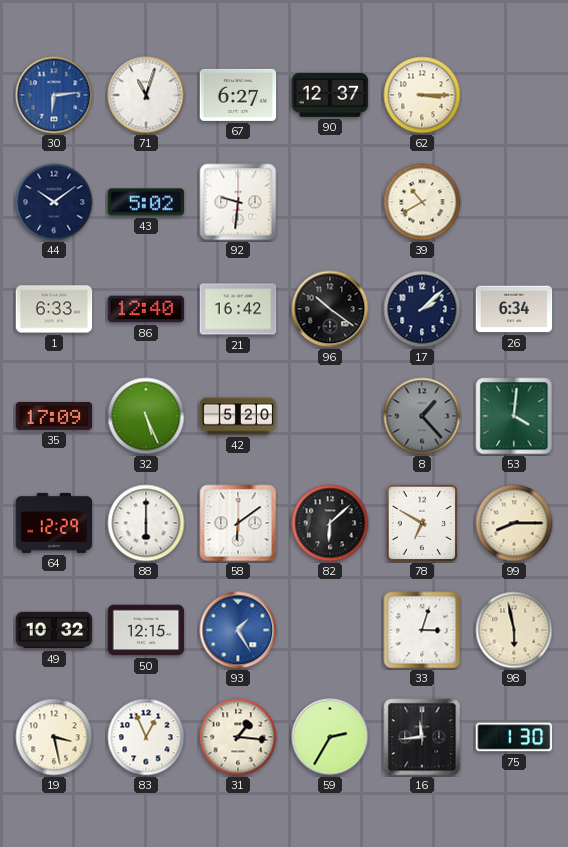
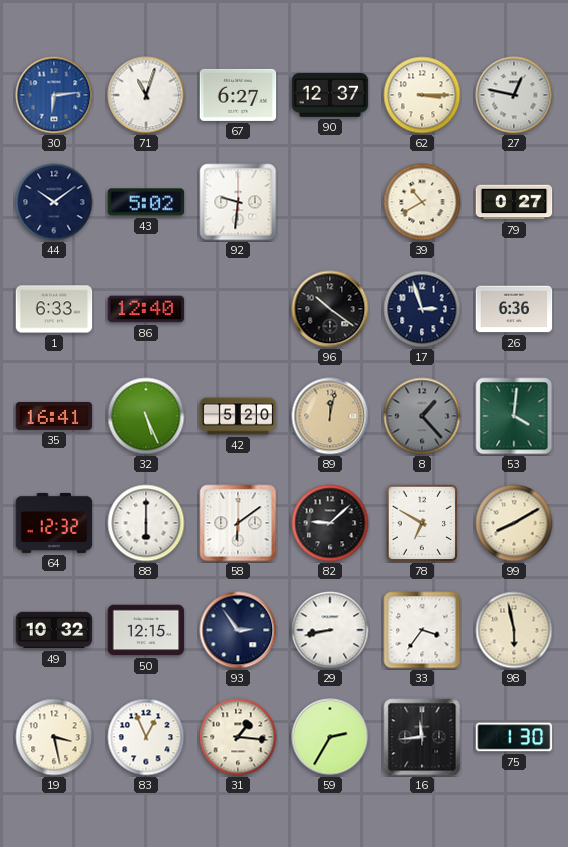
27: none -> 12:47 (514, 95)
79: none -> 0:27 (514, 202)
21: 16:42 -> none (238, 309)
17: 2:08 -> 2:57 (422, 309)
26: 6:34 -> 6:36 (514, 309)
35: 17:09 -> 16:41 (54, 416)
89: none -> 12:02 (330, 416)
64: 12:29 -> 12:32 (54, 523)
82: 6:08 -> 9:08 (330, 523)
99: 8:15 -> 8:10 (514, 523)
93: 1:25 -> 2:54 (238, 630)
93 dial: blue -> navy (238, 630)
29: none -> 8:43 (330, 630)
33: 3:03 -> 3:36 (422, 630)
